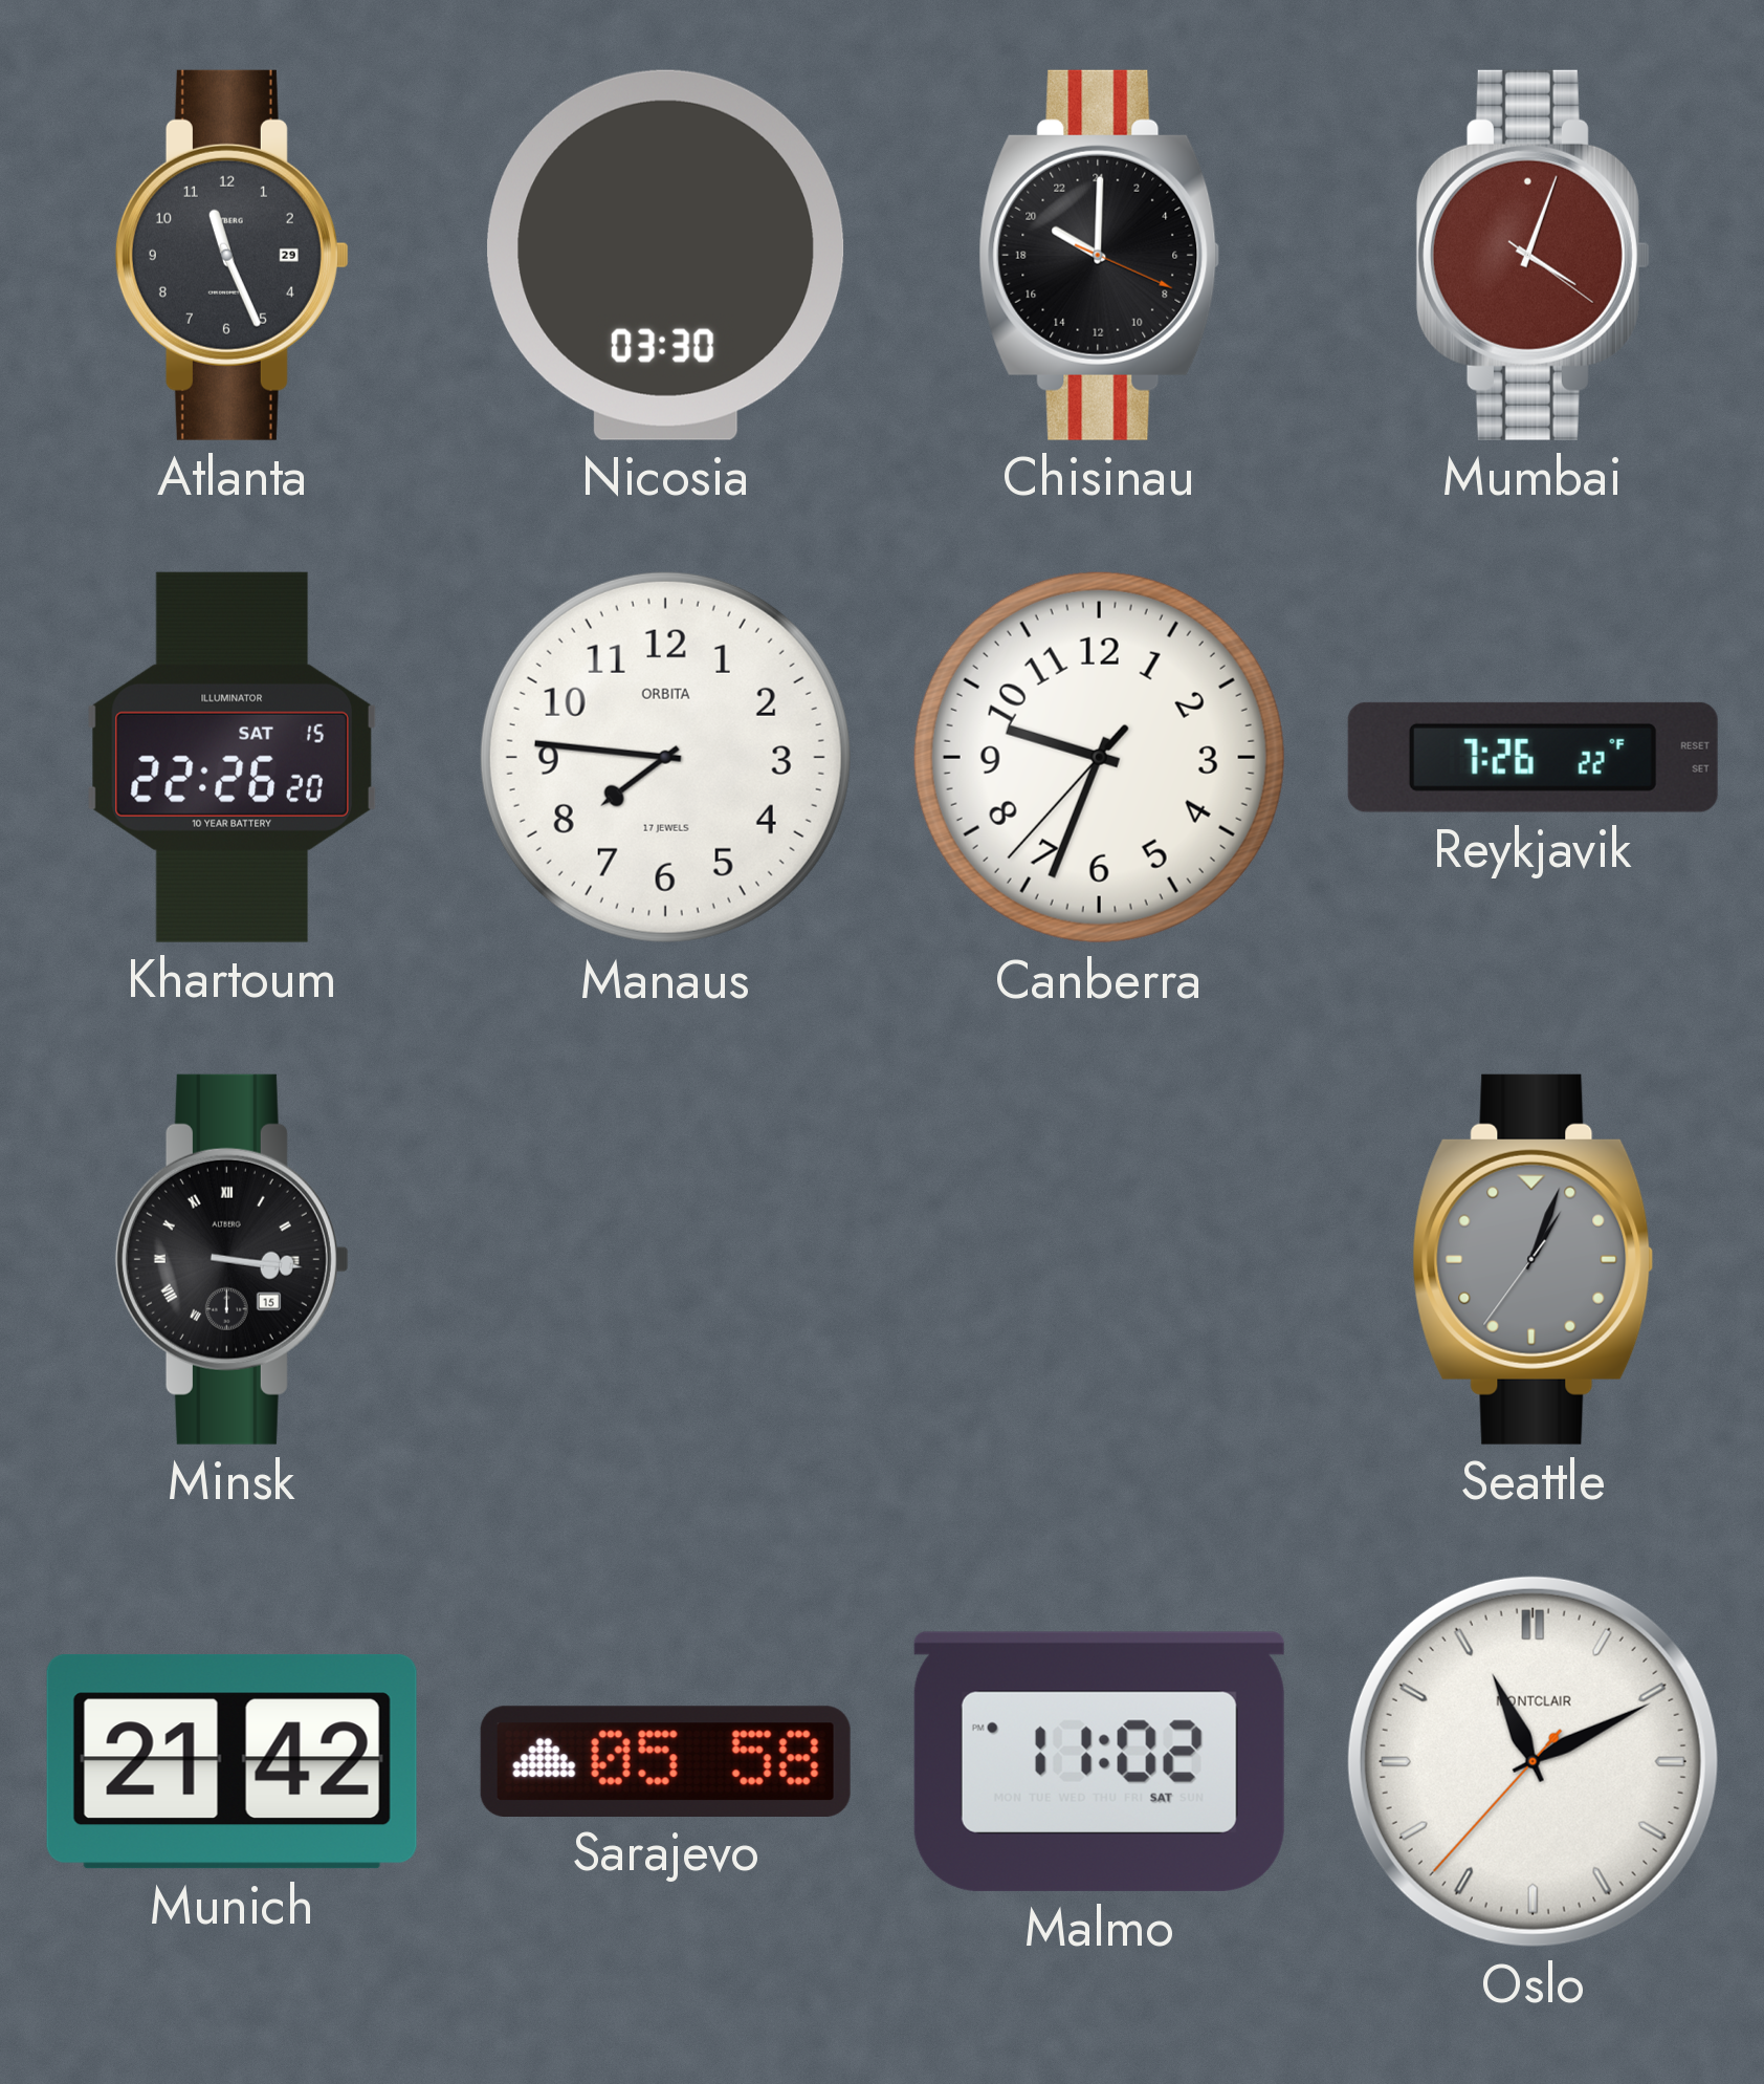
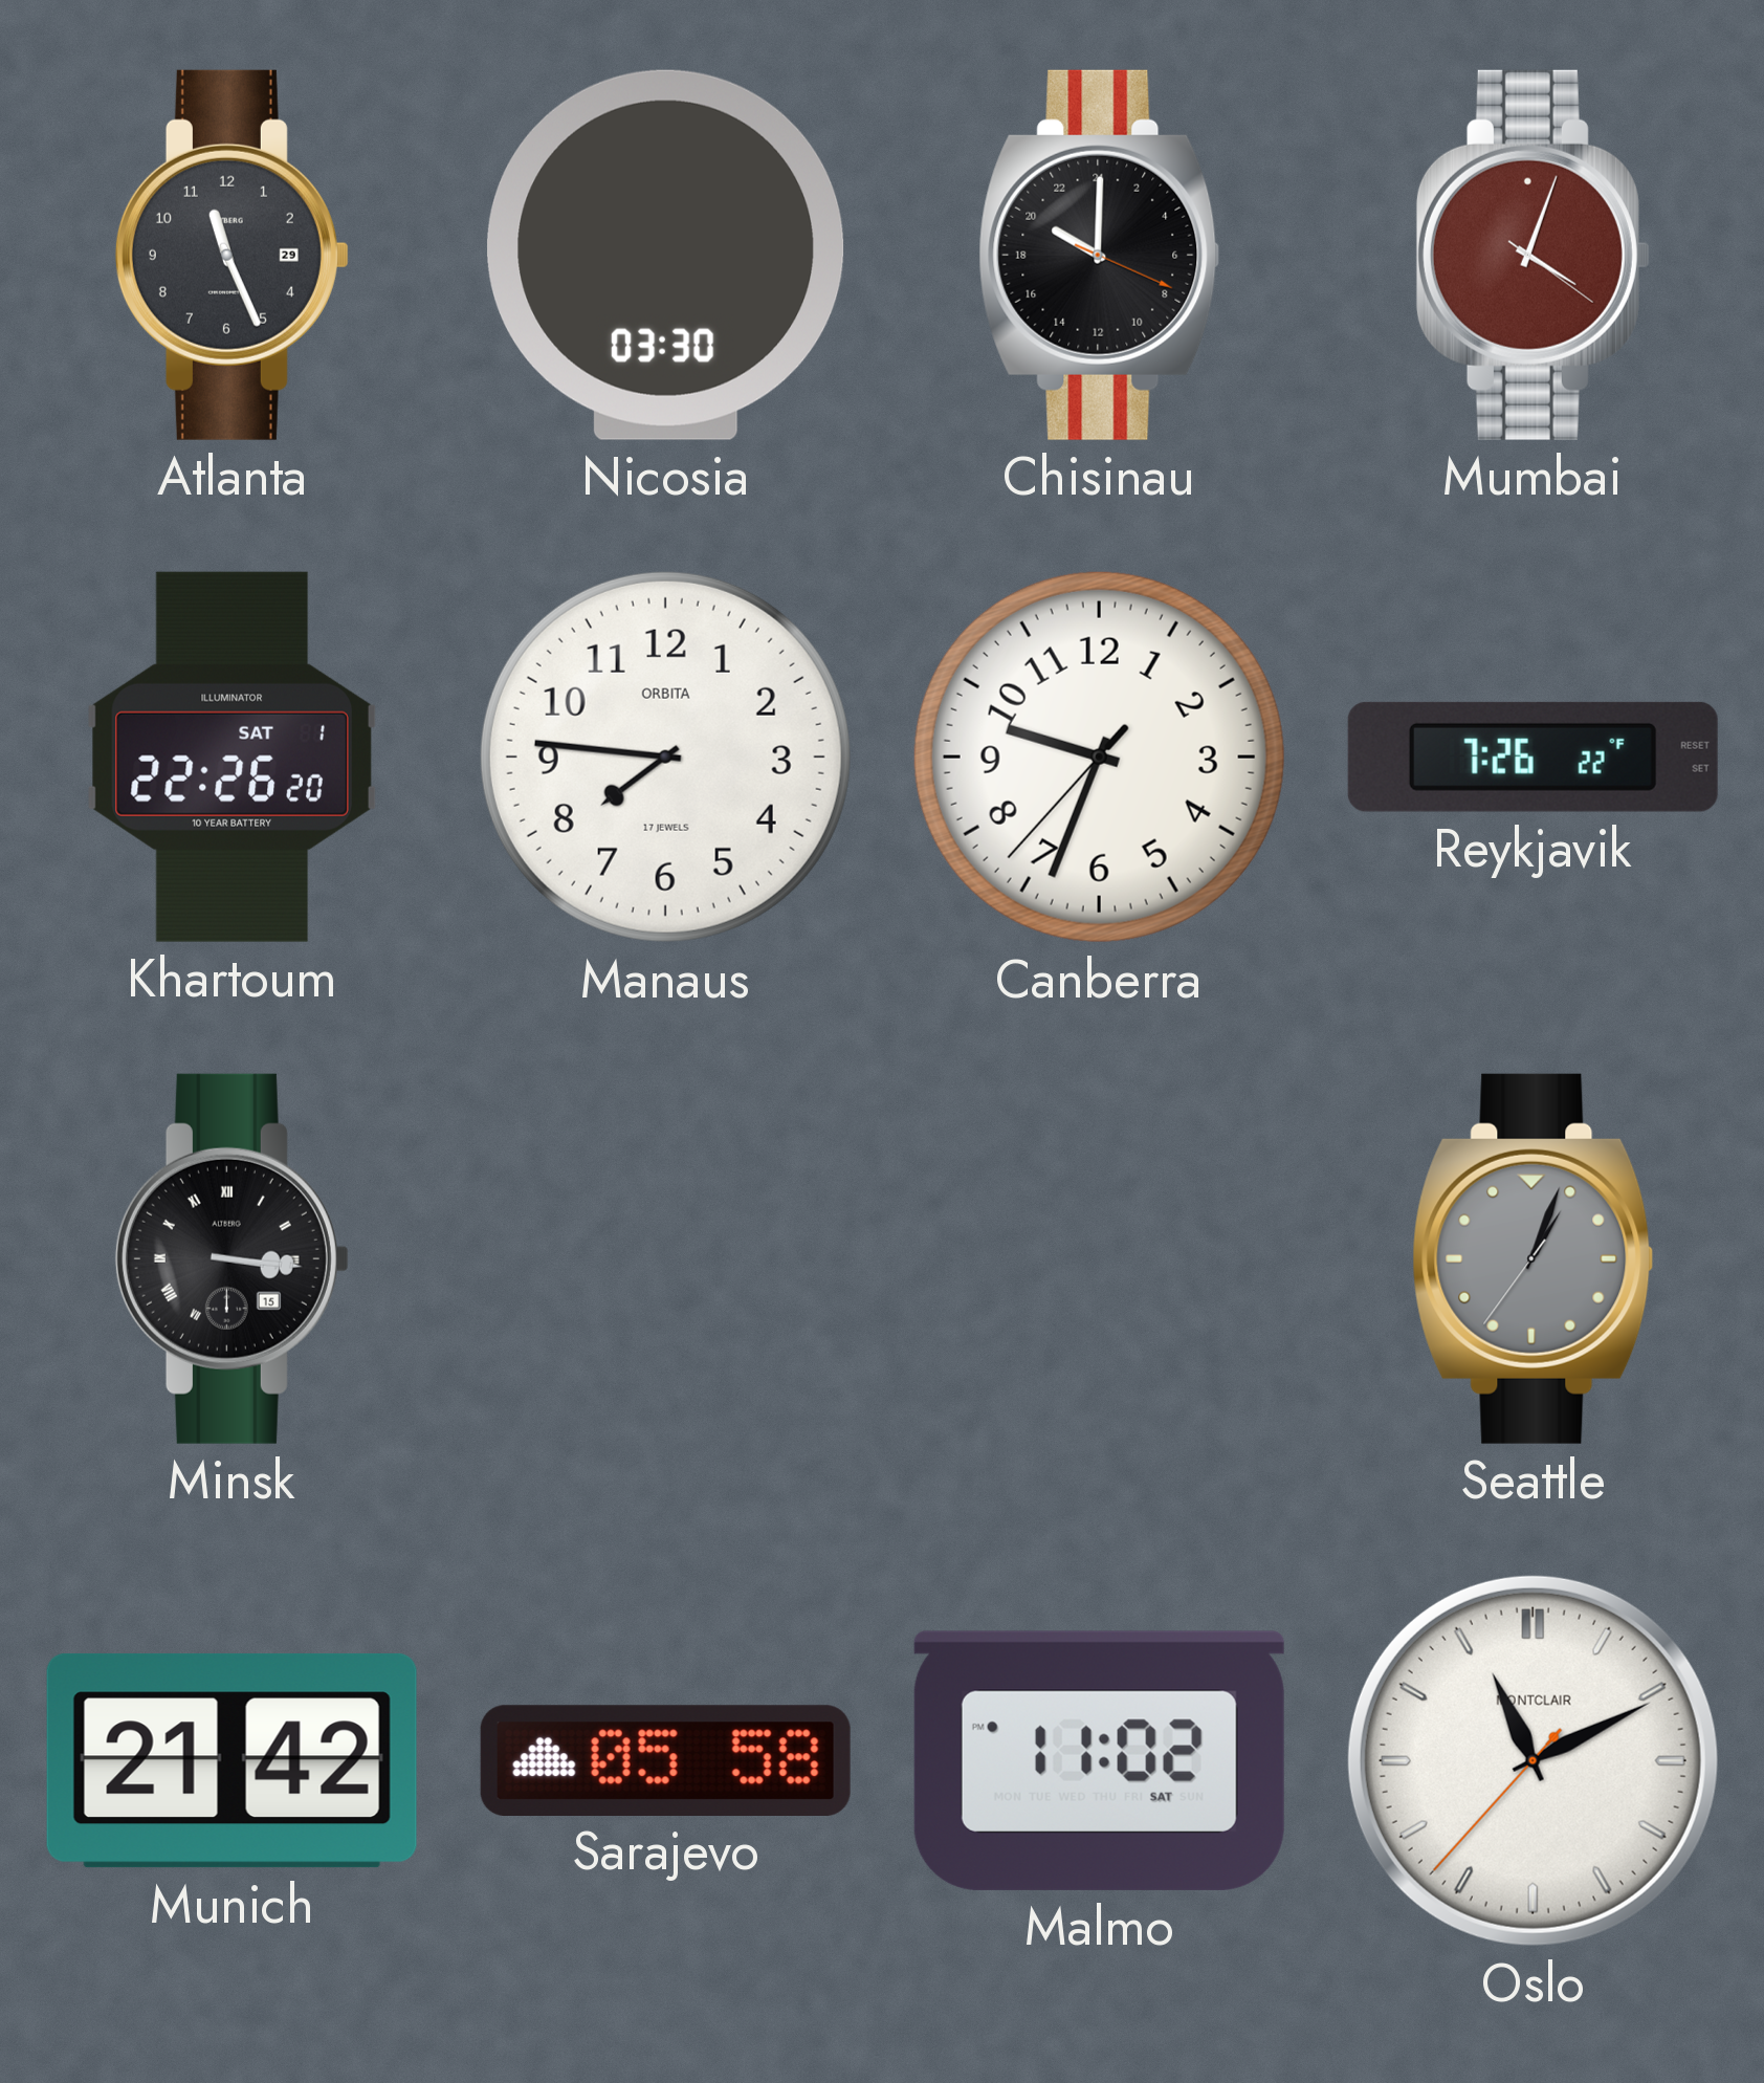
Khartoum date: SAT 15 -> SAT 1 (231, 757)
